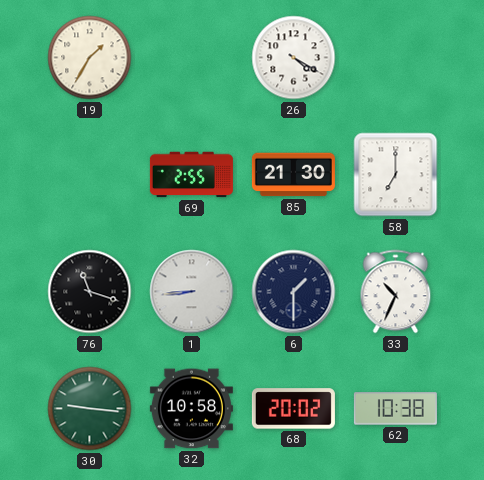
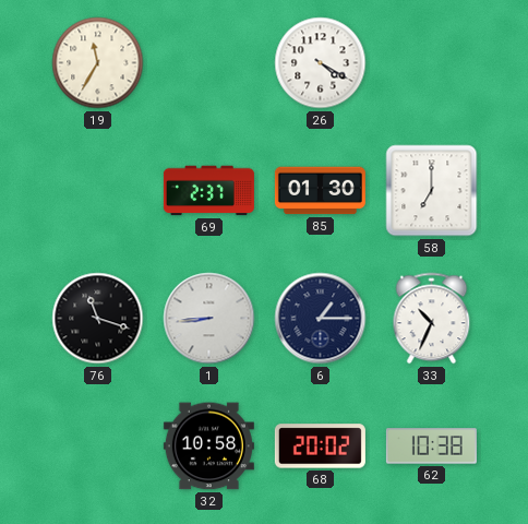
19: 1:35 -> 11:35 (98, 63)
69: 2:55 -> 2:37 (208, 191)
85: 21:30 -> 01:30 (320, 191)
6: 1:30 -> 1:15 (321, 319)
30: 9:16 -> none (90, 409)
